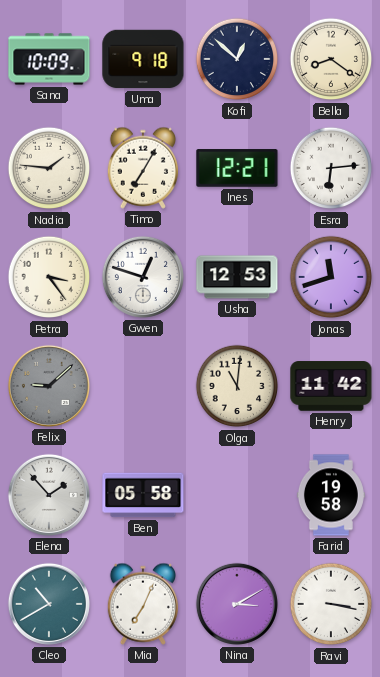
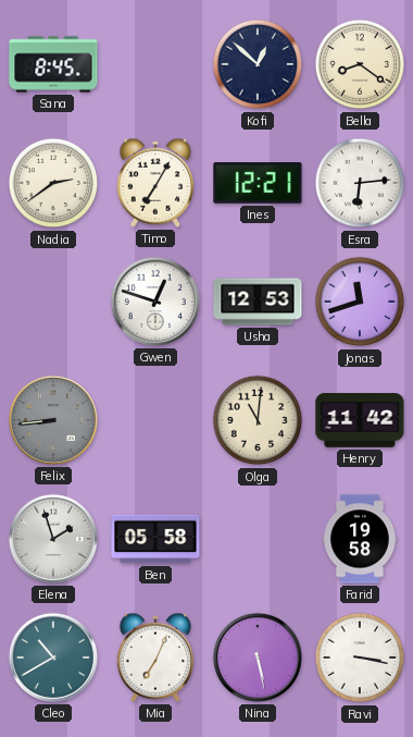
Sana: 10:09 -> 8:45 (53, 64)
Uma: 9:18 -> none (143, 59)
Nadia: 1:46 -> 2:39 (53, 183)
Petra: 3:24 -> none (49, 277)
Felix: 9:08 -> 8:44 (53, 420)
Elena: 1:53 -> 1:57 (53, 539)
Nina: 3:10 -> 5:28 (258, 658)
